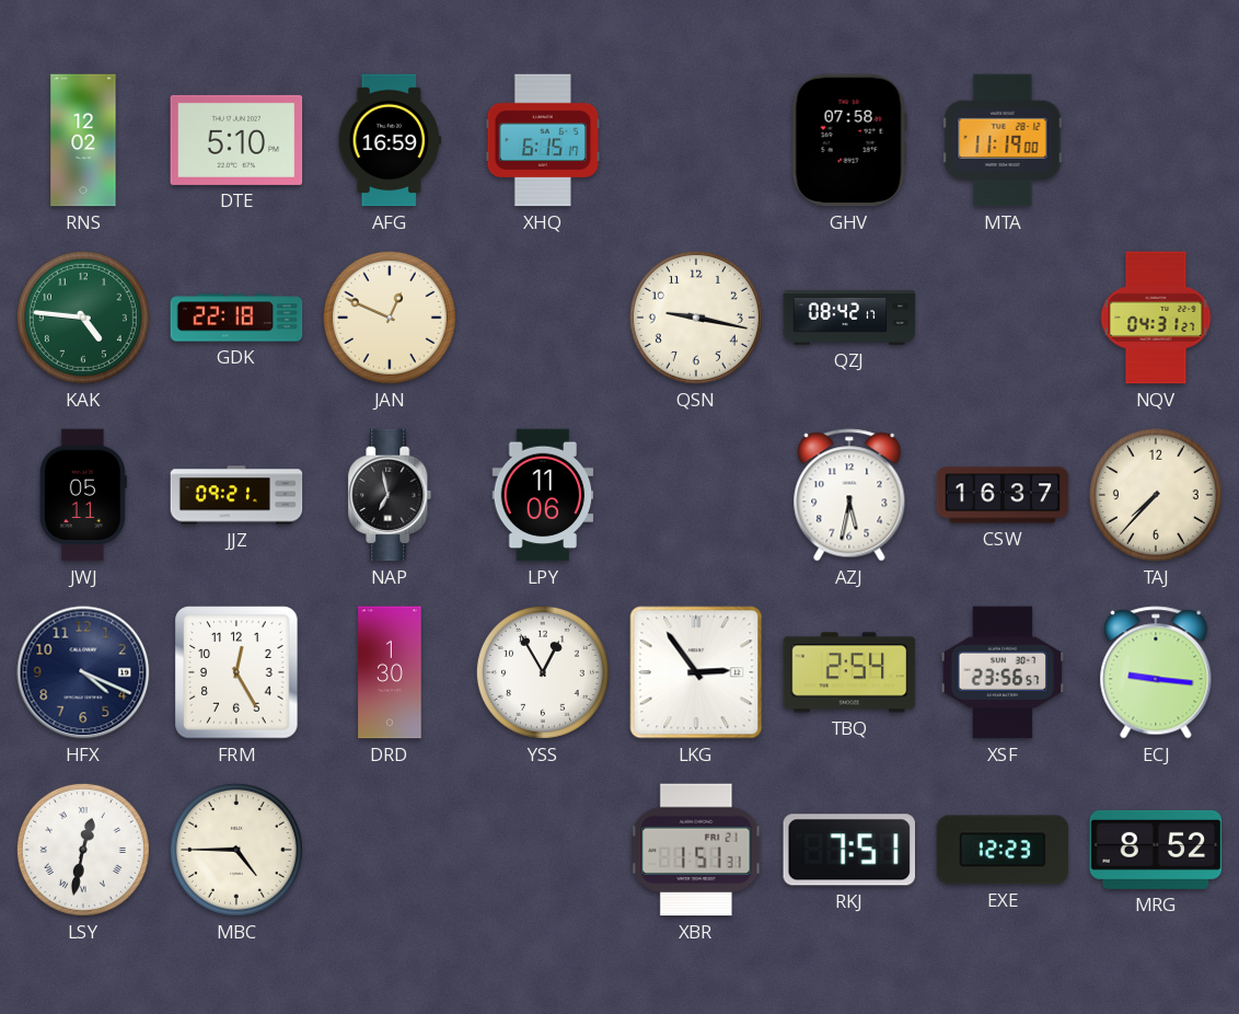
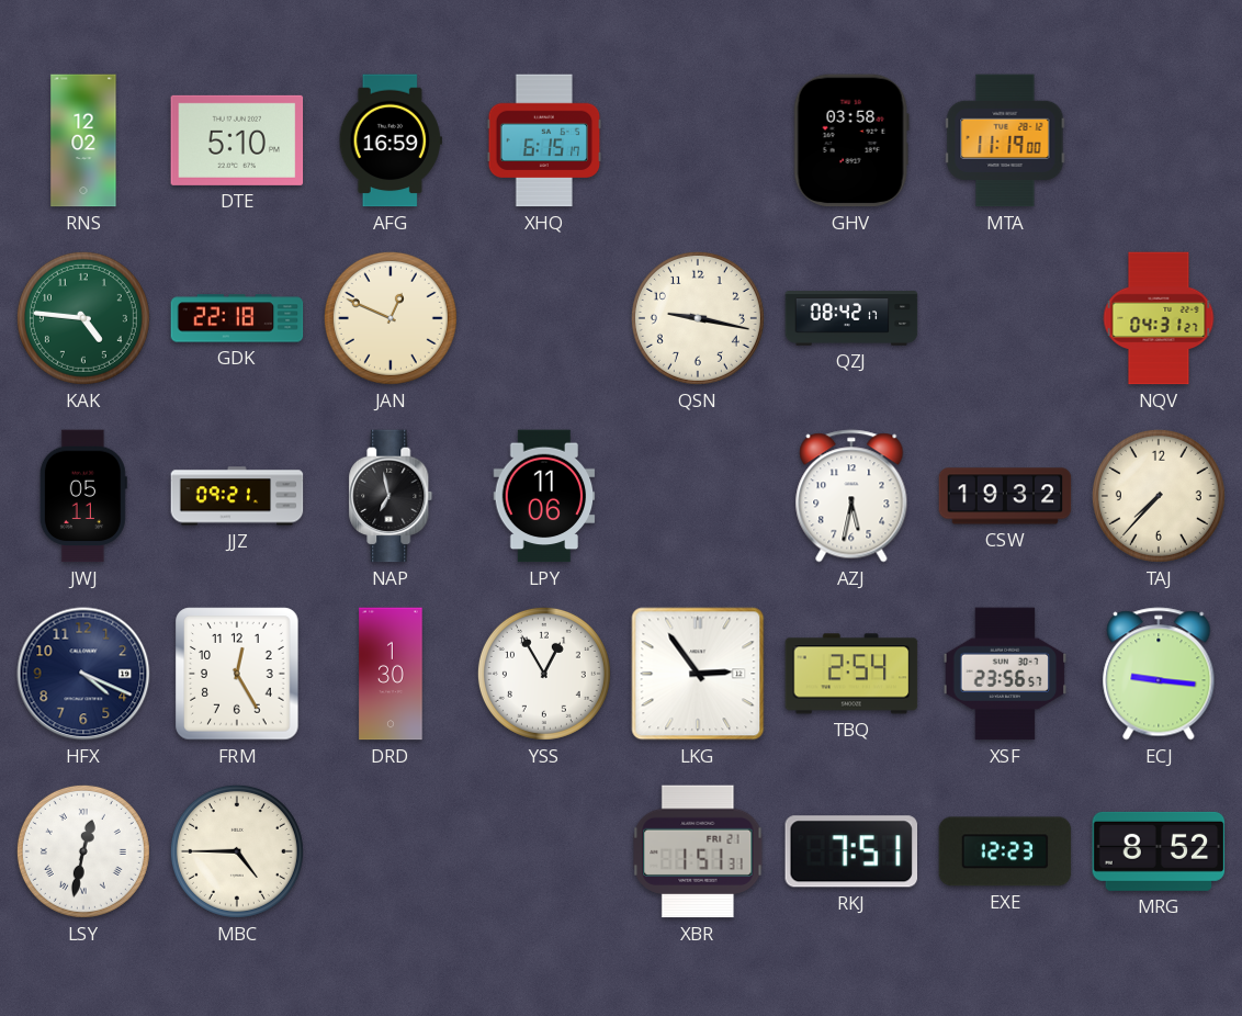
GHV: 07:58 -> 03:58 (851, 140)
CSW: 16:37 -> 19:32 (1005, 496)
